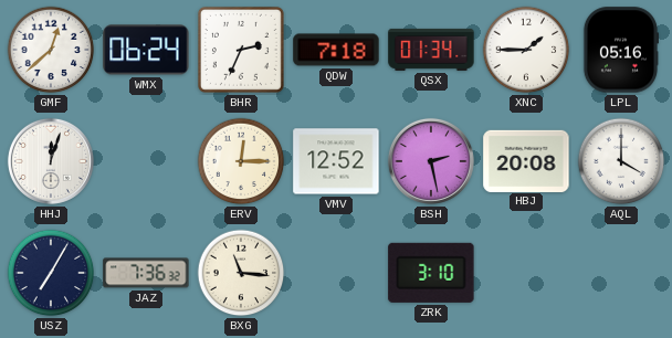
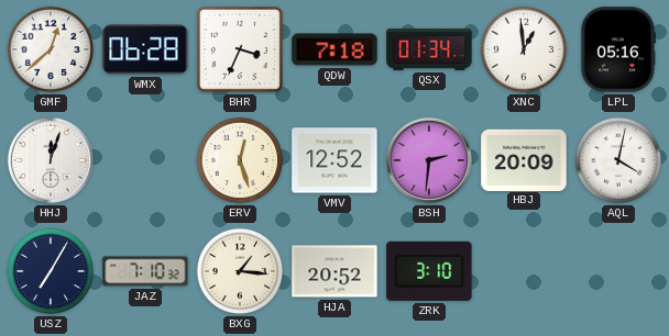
WMX: 06:24 -> 06:28 (145, 49)
BHR: 2:34 -> 3:34 (240, 49)
XNC: 1:45 -> 12:59 (524, 49)
ERV: 12:15 -> 12:27 (240, 160)
BSH: 2:28 -> 2:31 (429, 160)
HBJ: 20:08 -> 20:09 (524, 159)
AQL: 4:00 -> 4:02 (618, 160)
JAZ: 7:36 -> 7:10 (145, 271)
BXG: 11:16 -> 1:16 (240, 271)
HJA: none -> 20:52 (334, 271)
